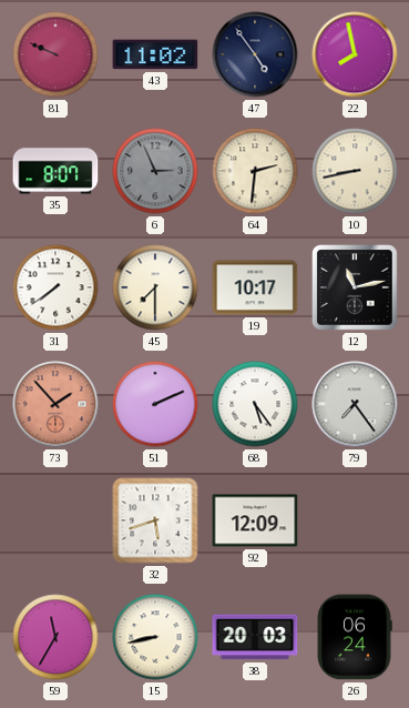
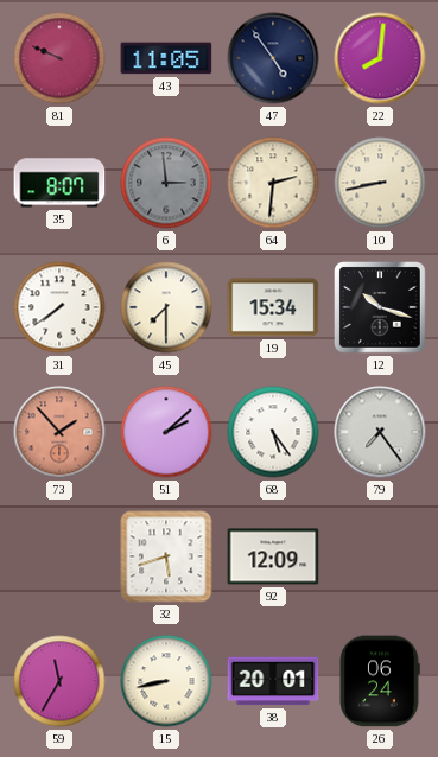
43: 11:02 -> 11:05 (166, 58)
22: 7:58 -> 8:01 (380, 58)
6: 2:56 -> 2:59 (166, 183)
19: 10:17 -> 15:34 (273, 307)
12: 11:13 -> 10:18 (380, 307)
51: 2:11 -> 2:08 (166, 432)
38: 20:03 -> 20:01 (273, 681)
